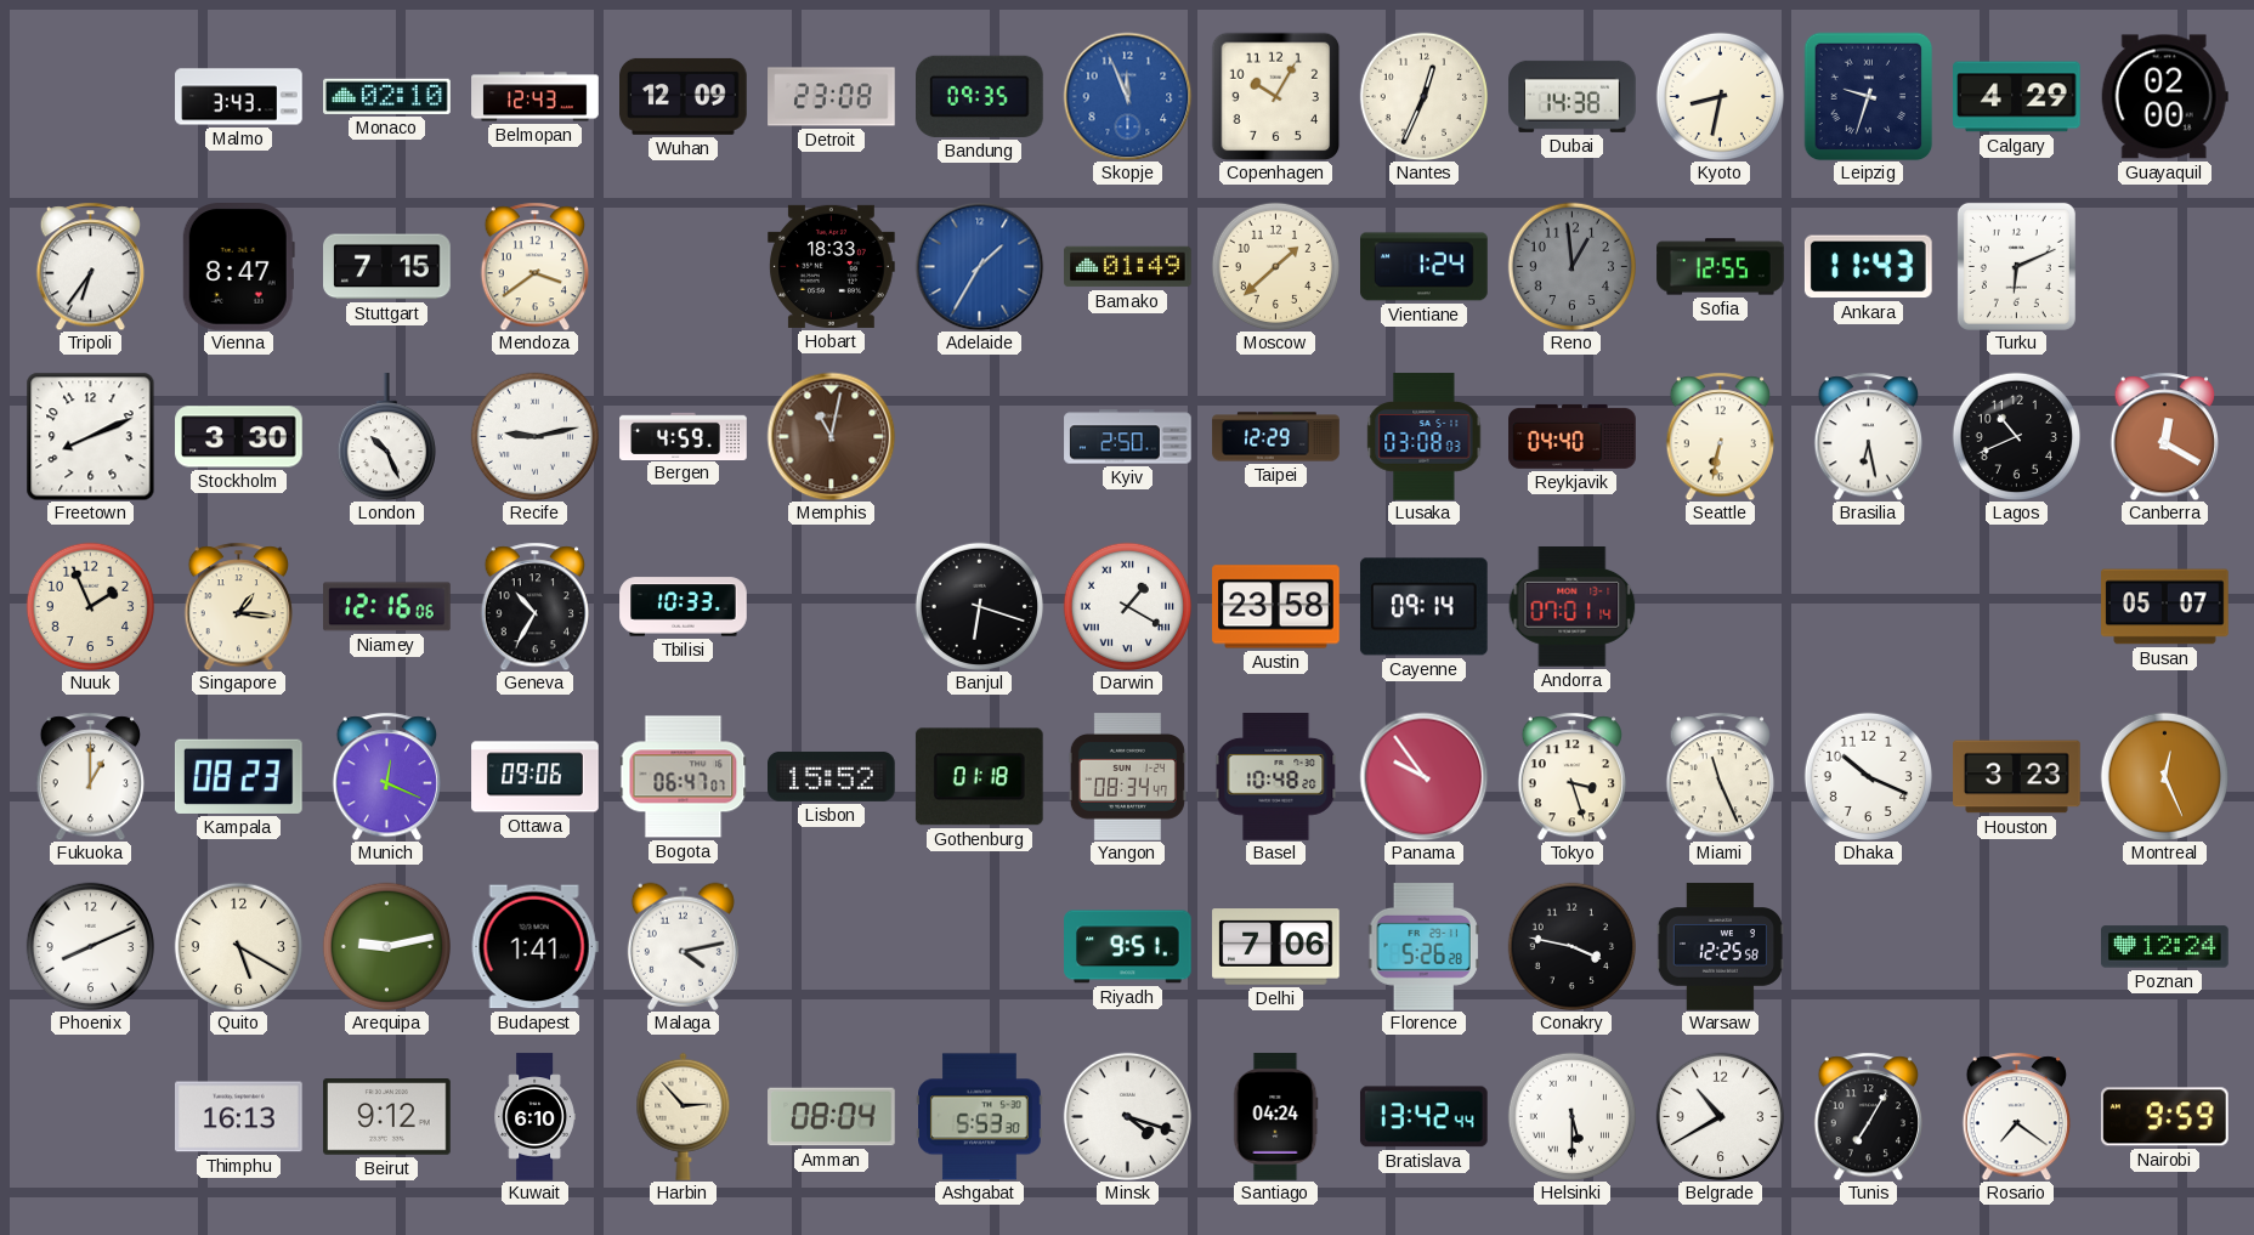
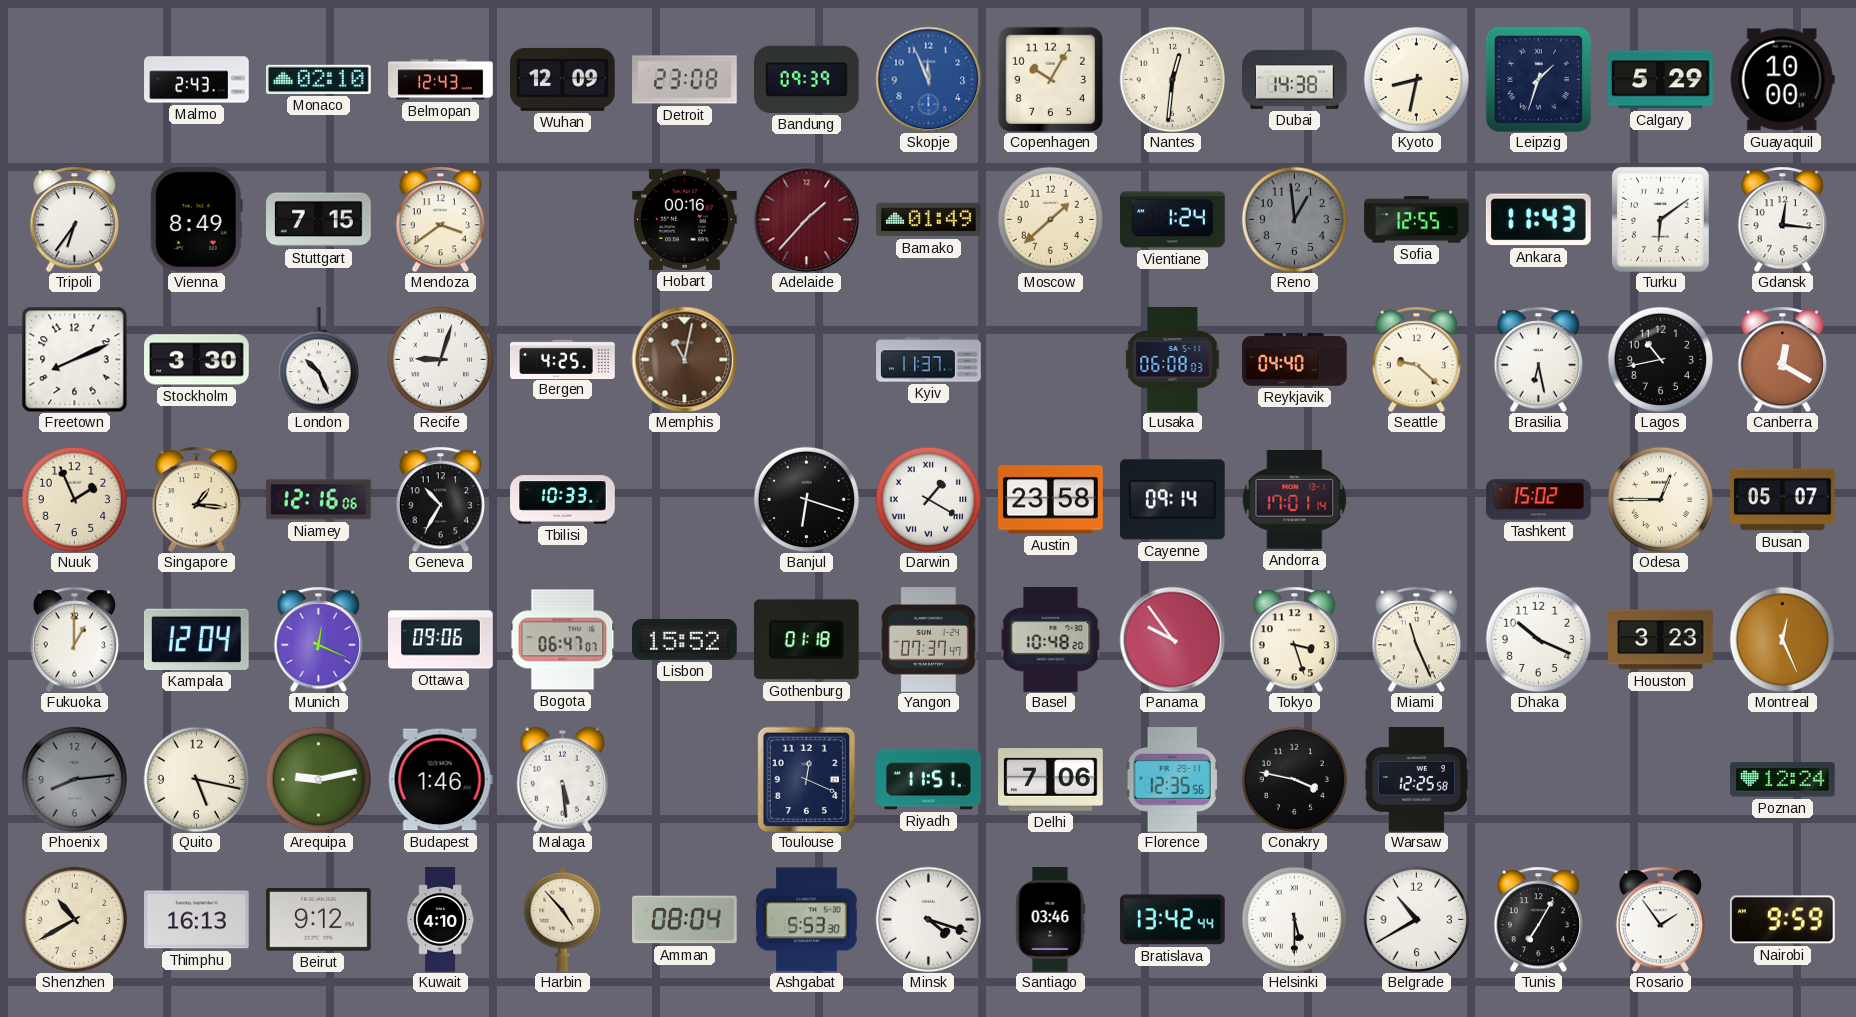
Malmo: 3:43 -> 2:43 (197, 80)
Bandung: 09:35 -> 09:39 (807, 79)
Nantes: 12:34 -> 12:31 (1172, 79)
Leipzig: 9:33 -> 1:33 (1538, 79)
Calgary: 4:29 -> 5:29 (1661, 80)
Guayaquil: 02:00 -> 10:00 (1782, 80)
Vienna: 8:47 -> 8:49 (196, 220)
Hobart: 18:33 -> 00:16 (685, 219)
Adelaide: 1:35 -> 1:37 (806, 219)
Adelaide dial: blue -> burgundy (806, 219)
Turku: 6:11 -> 6:09 (1660, 219)
Gdansk: none -> 12:16 (1782, 219)
Recife: 9:13 -> 9:03 (440, 359)
Bergen: 4:59 -> 4:25 (563, 359)
Kyiv: 2:50 -> 11:37 (929, 360)
Taipei: 12:29 -> none (1276, 437)
Lusaka: 03:08 -> 06:08 (1173, 360)
Seattle: 6:32 -> 9:22 (1416, 359)
Lagos: 10:41 -> 10:43 (1660, 359)
Andorra: 07:01 -> 17:01 (1294, 500)
Tashkent: none -> 15:02 (1539, 500)
Odesa: none -> 12:45 (1660, 499)
Kampala: 08:23 -> 12:04 (196, 639)
Yangon: 08:34 -> 07:37 (928, 640)
Phoenix: 8:11 -> 8:14 (74, 779)
Phoenix dial: white -> grey (74, 779)
Quito: 5:20 -> 5:17 (196, 779)
Budapest: 1:41 -> 1:46 (440, 780)
Malaga: 4:13 -> 5:29 (562, 779)
Toulouse: none -> 12:19 (807, 779)
Riyadh: 9:51 -> 11:51 (929, 780)
Florence: 5:26 -> 12:35 (1172, 780)
Shenzhen: none -> 10:40 (74, 919)
Kuwait: 6:10 -> 4:10 (440, 920)
Harbin: 2:53 -> 4:53 (563, 919)
Santiago: 04:24 -> 03:46 (1051, 920)
Rosario: 7:21 -> 1:54 (1660, 919)
